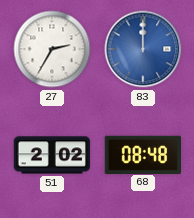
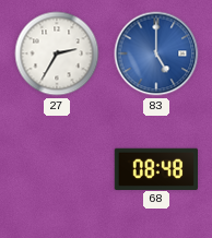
83: 12:00 -> 5:00 (156, 53)
51: 2:02 -> none (52, 155)
